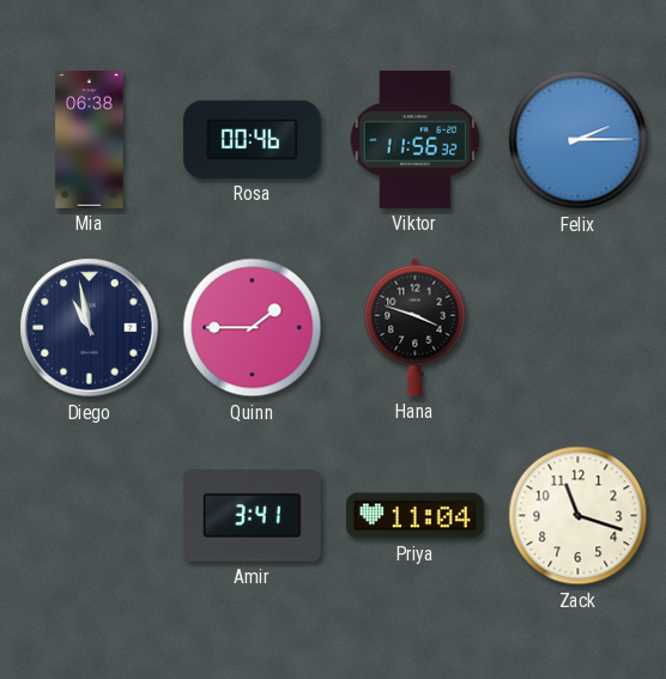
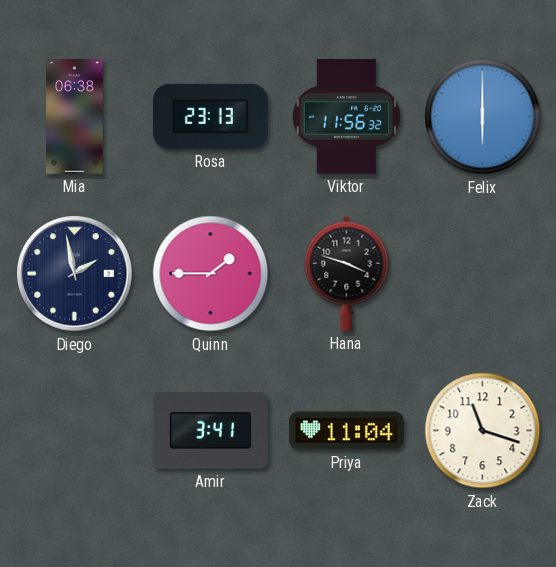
Rosa: 00:46 -> 23:13 (210, 116)
Felix: 2:15 -> 6:00 (483, 117)
Diego: 10:58 -> 1:58 (75, 274)
